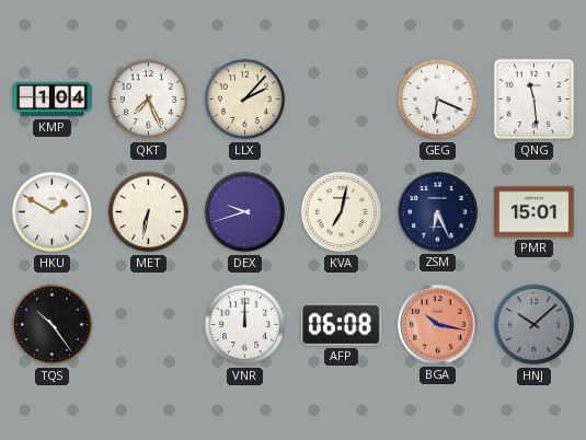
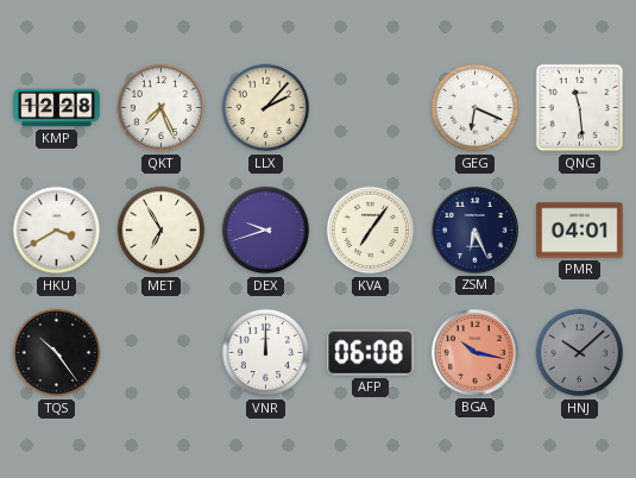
KMP: 1:04 -> 12:28 (57, 108)
HKU: 1:50 -> 3:40 (57, 231)
MET: 6:32 -> 6:55 (162, 231)
KVA: 7:02 -> 7:06 (371, 231)
PMR: 15:01 -> 04:01 (580, 231)
